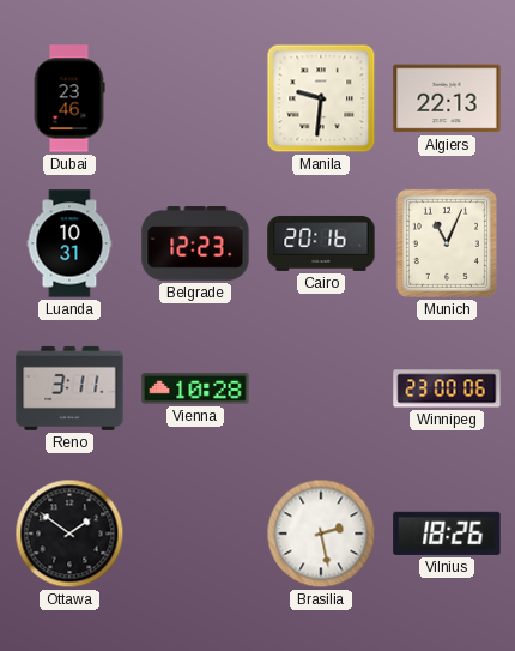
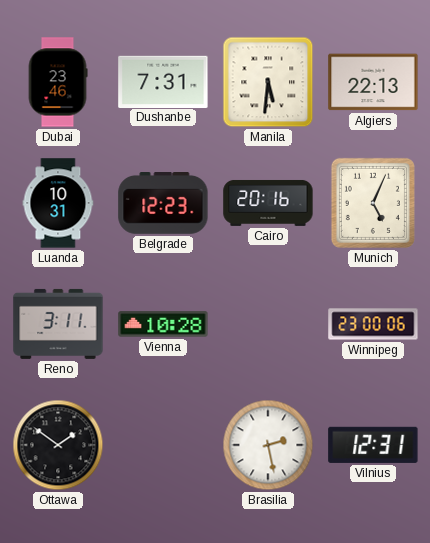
Dushanbe: none -> 7:31 (163, 81)
Manila: 9:31 -> 5:31 (268, 82)
Munich: 11:04 -> 5:04 (373, 203)
Vilnius: 18:26 -> 12:31 (373, 445)
